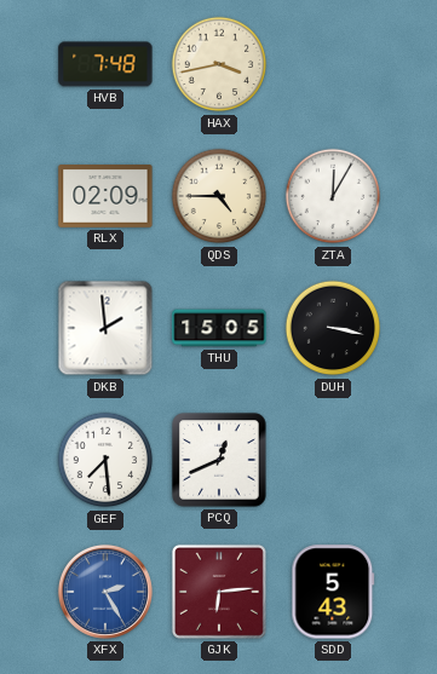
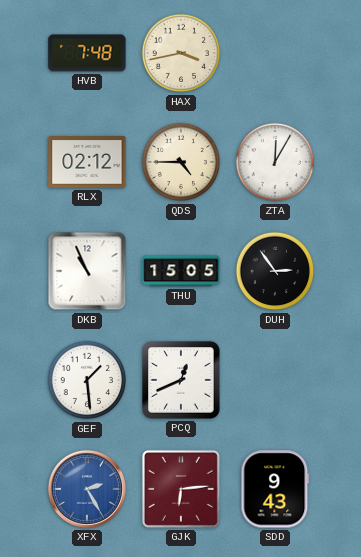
RLX: 02:09 -> 02:12 (87, 163)
DKB: 1:59 -> 10:56 (87, 271)
DUH: 3:17 -> 2:54 (275, 271)
GEF: 7:29 -> 1:29 (87, 380)
SDD: 5:43 -> 9:43 (275, 489)
